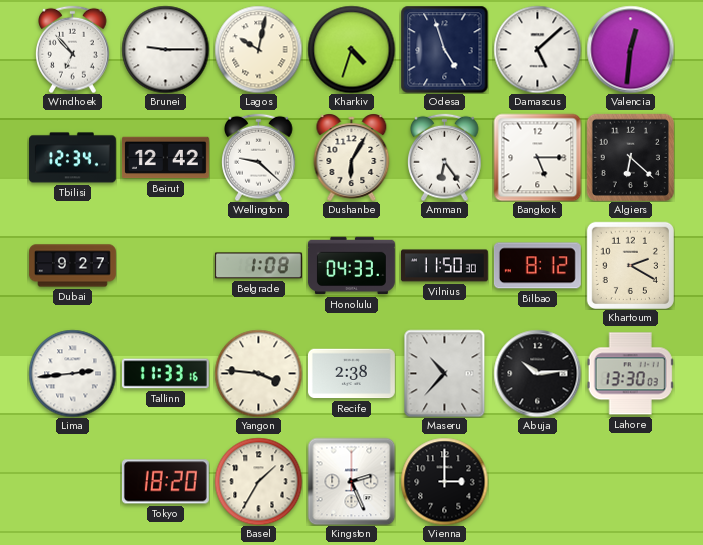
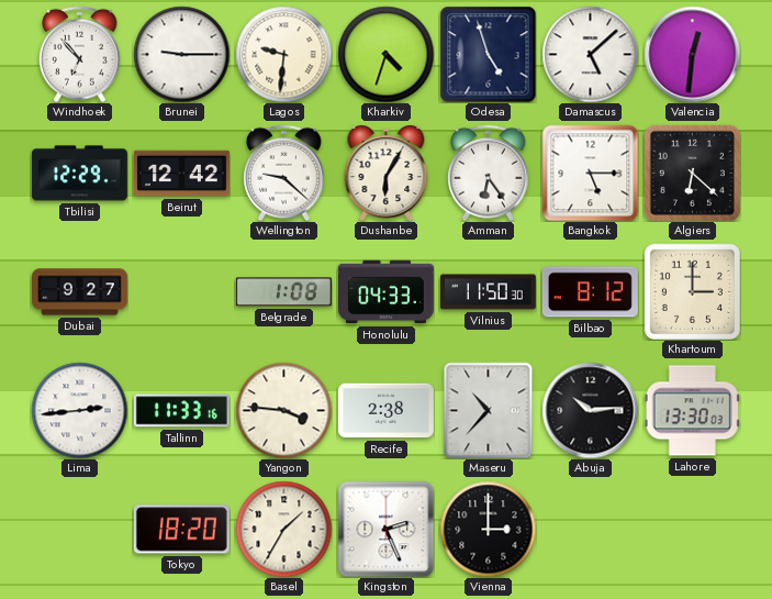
Lagos: 10:02 -> 9:31 (283, 54)
Tbilisi: 12:34 -> 12:29 (79, 174)
Khartoum: 2:20 -> 3:00 (692, 291)
